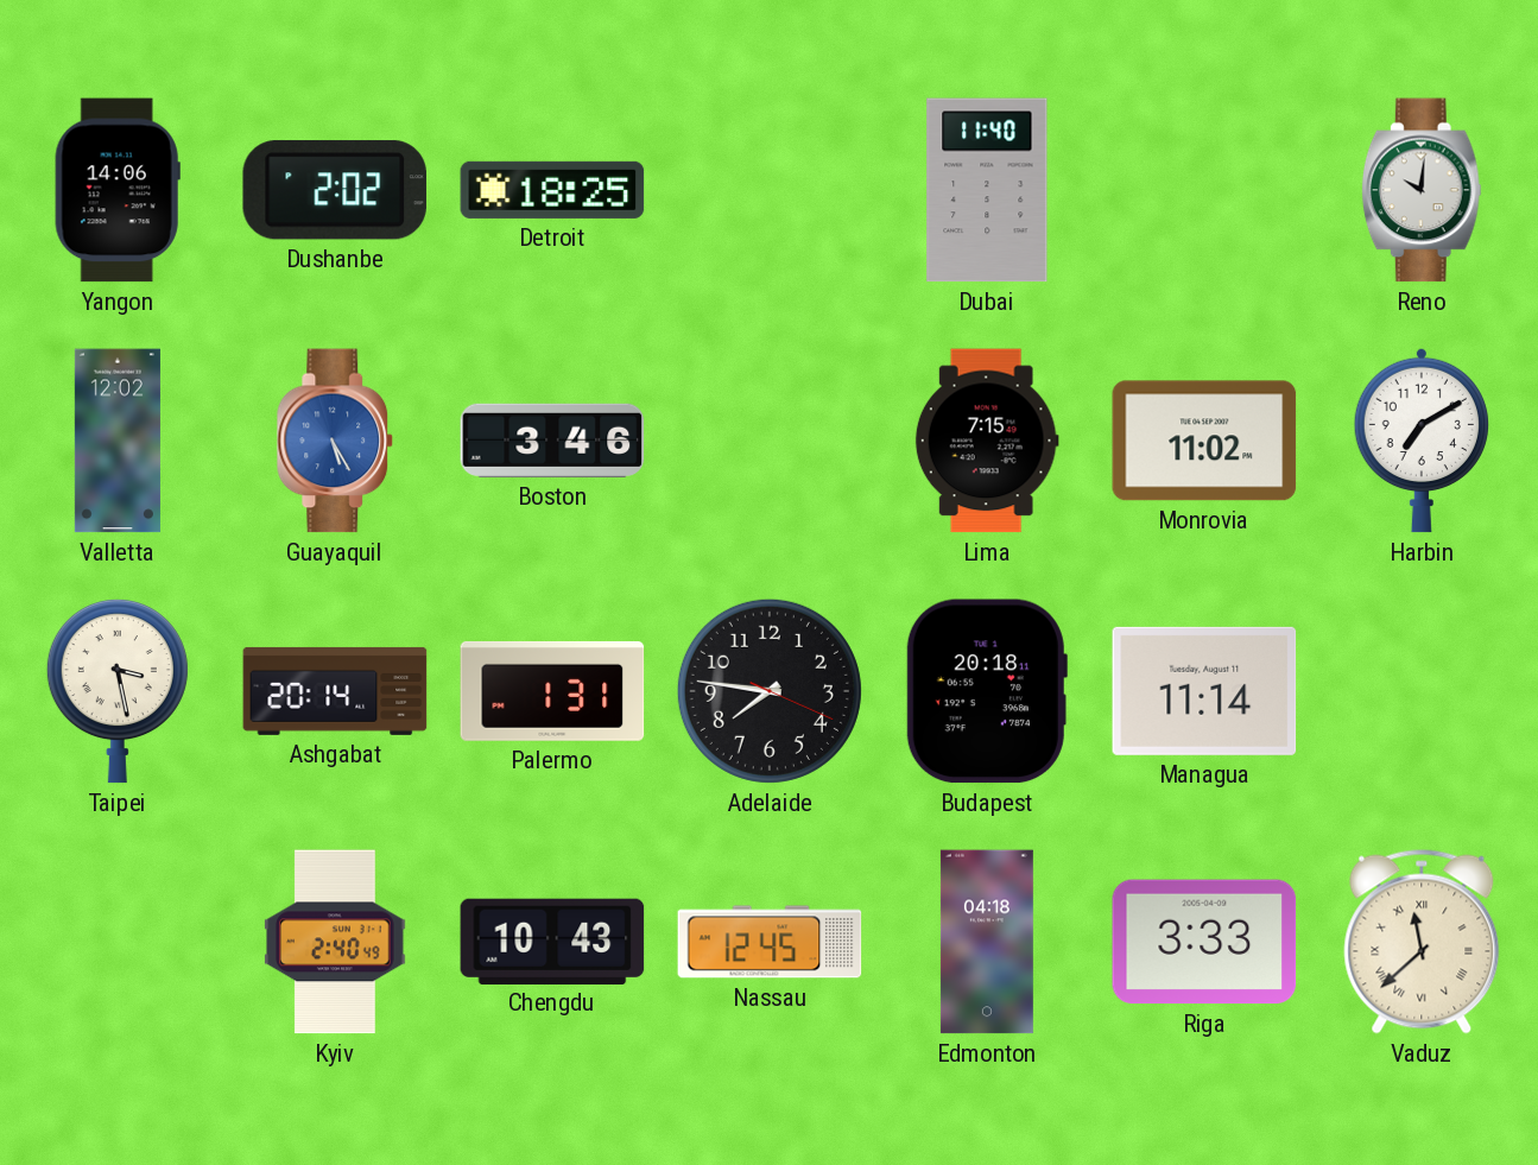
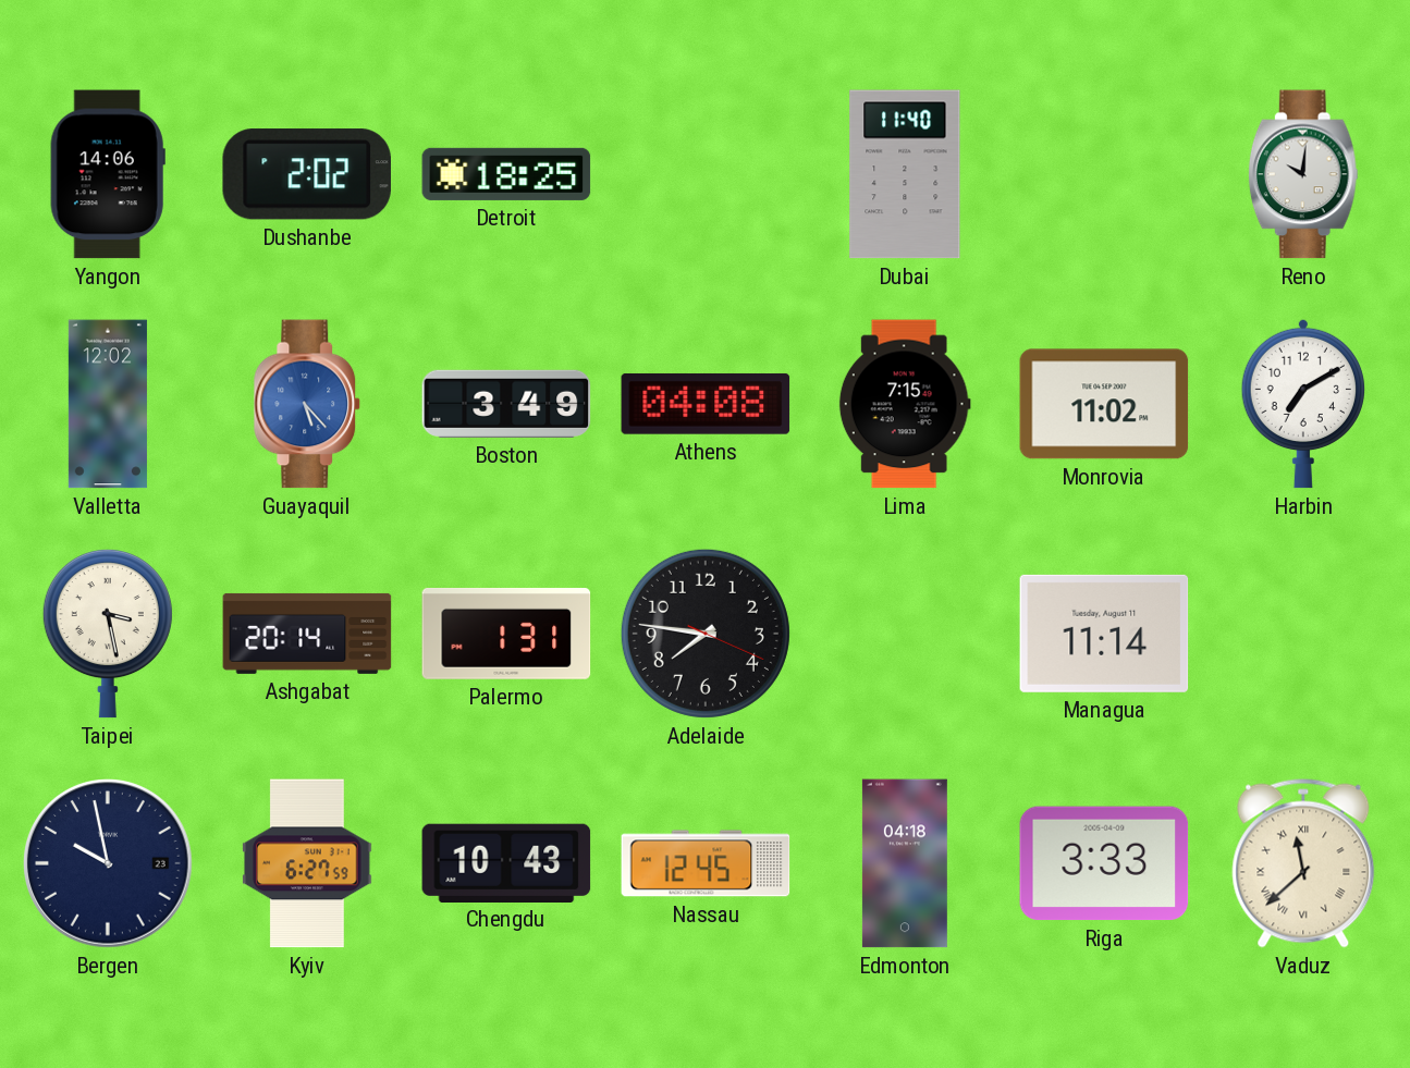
Guayaquil: 5:25 -> 5:23 (307, 404)
Boston: 3:46 -> 3:49 (506, 404)
Athens: none -> 04:08 (706, 404)
Budapest: 20:18 -> none (987, 691)
Bergen: none -> 9:58 (108, 863)
Kyiv: 2:40 -> 6:27 (307, 863)
